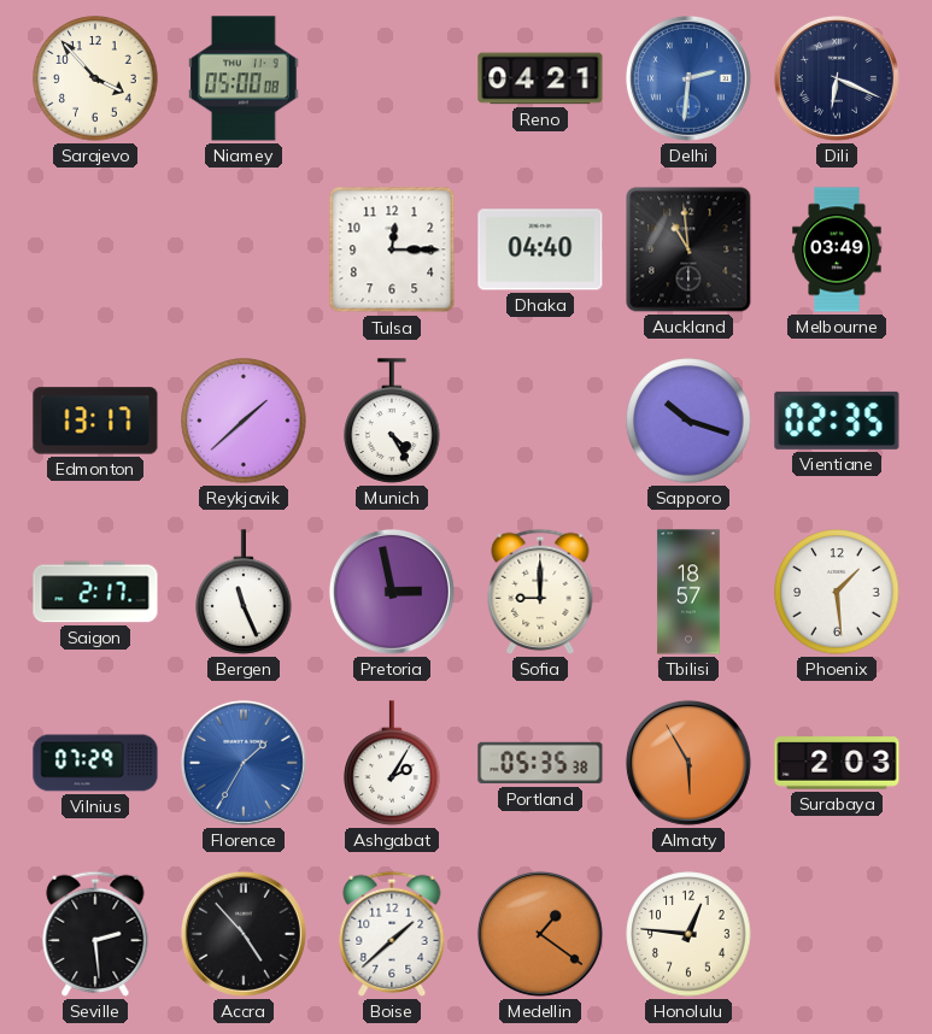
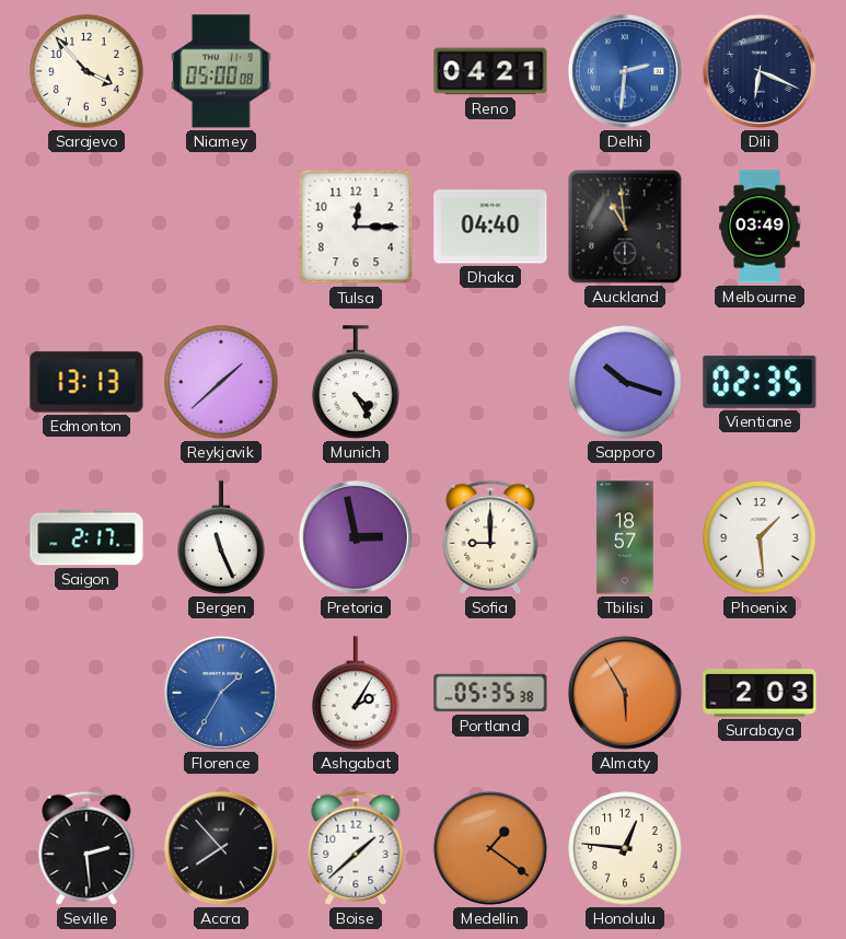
Edmonton: 13:17 -> 13:13 (86, 382)
Vilnius: 07:29 -> none (95, 763)
Accra: 4:53 -> 7:53 (221, 848)
